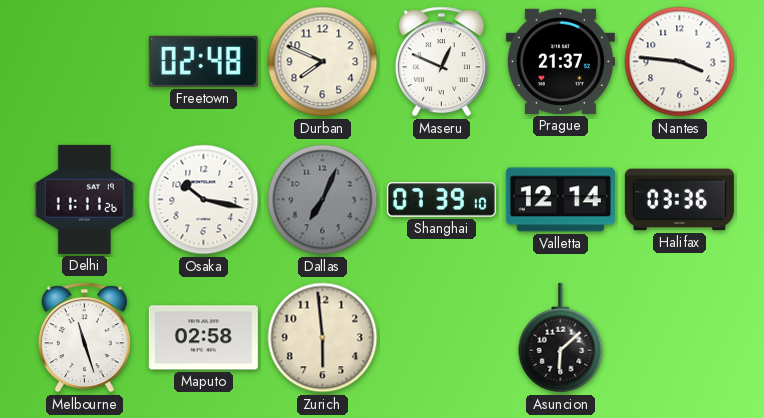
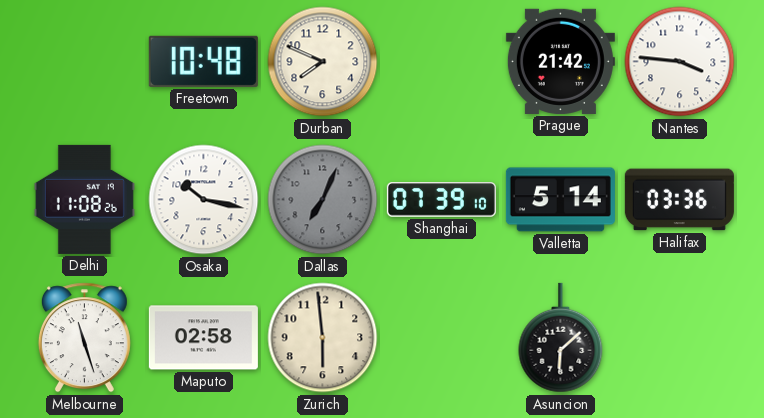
Freetown: 02:48 -> 10:48 (203, 61)
Maseru: 12:49 -> none (441, 62)
Prague: 21:37 -> 21:42 (560, 61)
Delhi: 11:11 -> 11:08 (84, 199)
Valletta: 12:14 -> 5:14 (560, 200)
